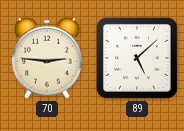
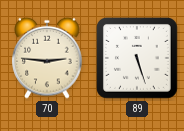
89: 5:08 -> 5:27 (137, 58)
